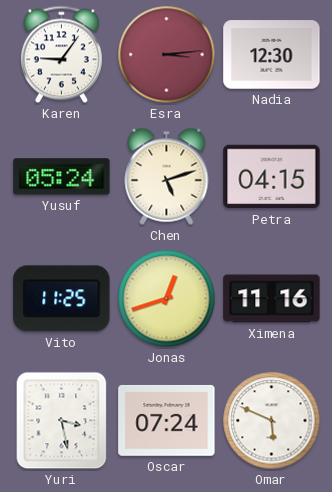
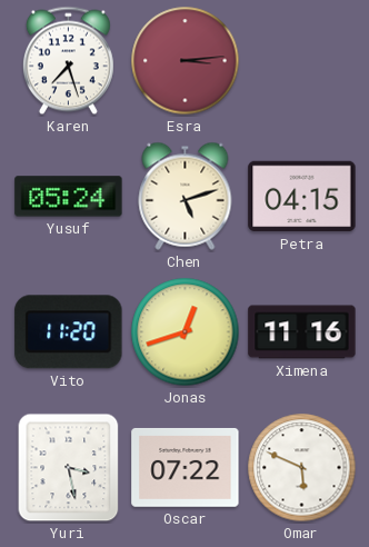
Karen: 9:06 -> 7:27 (68, 61)
Nadia: 12:30 -> none (272, 55)
Vito: 11:25 -> 11:20 (69, 332)
Oscar: 07:24 -> 07:22 (186, 468)
